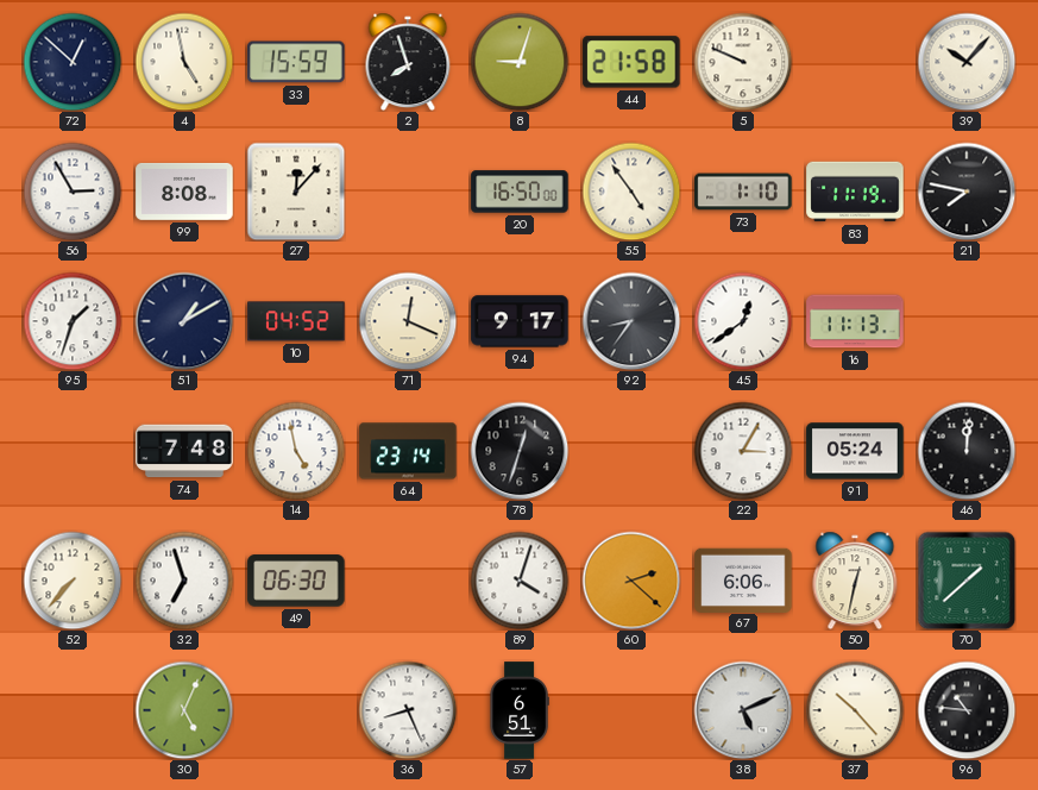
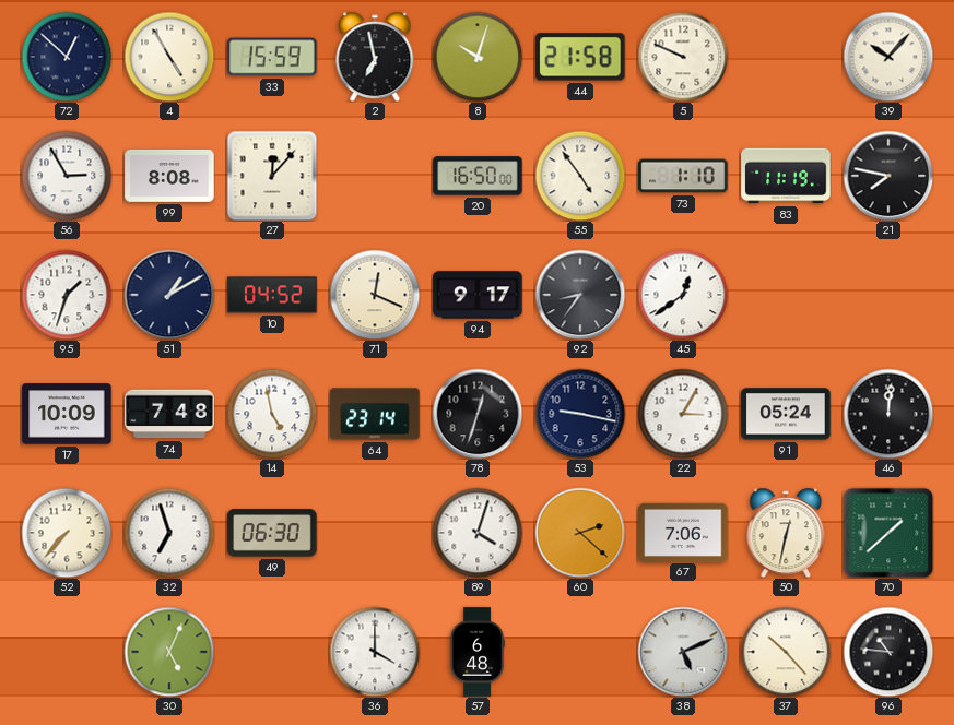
4: 4:58 -> 4:55 (169, 57)
2: 7:57 -> 6:58 (375, 57)
8: 9:03 -> 10:03 (478, 57)
16: 11:13 -> none (855, 321)
17: none -> 10:09 (67, 414)
53: none -> 9:17 (580, 414)
67: 6:06 -> 7:06 (683, 532)
36: 8:26 -> 4:00 (375, 652)
57: 6:51 -> 6:48 (478, 652)
